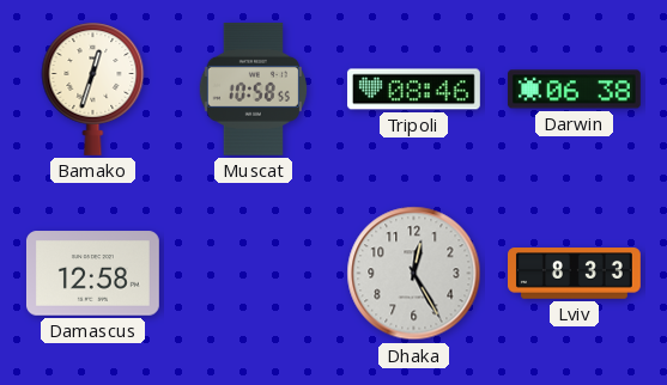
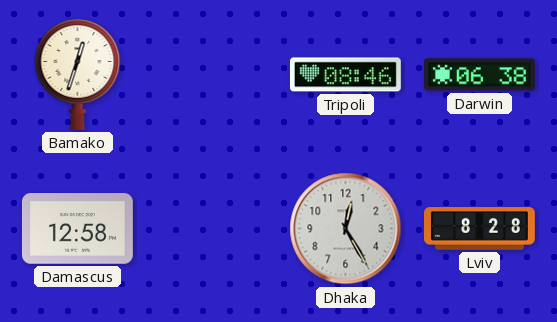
Muscat: 10:58 -> none (253, 88)
Lviv: 8:33 -> 8:28 (480, 229)
